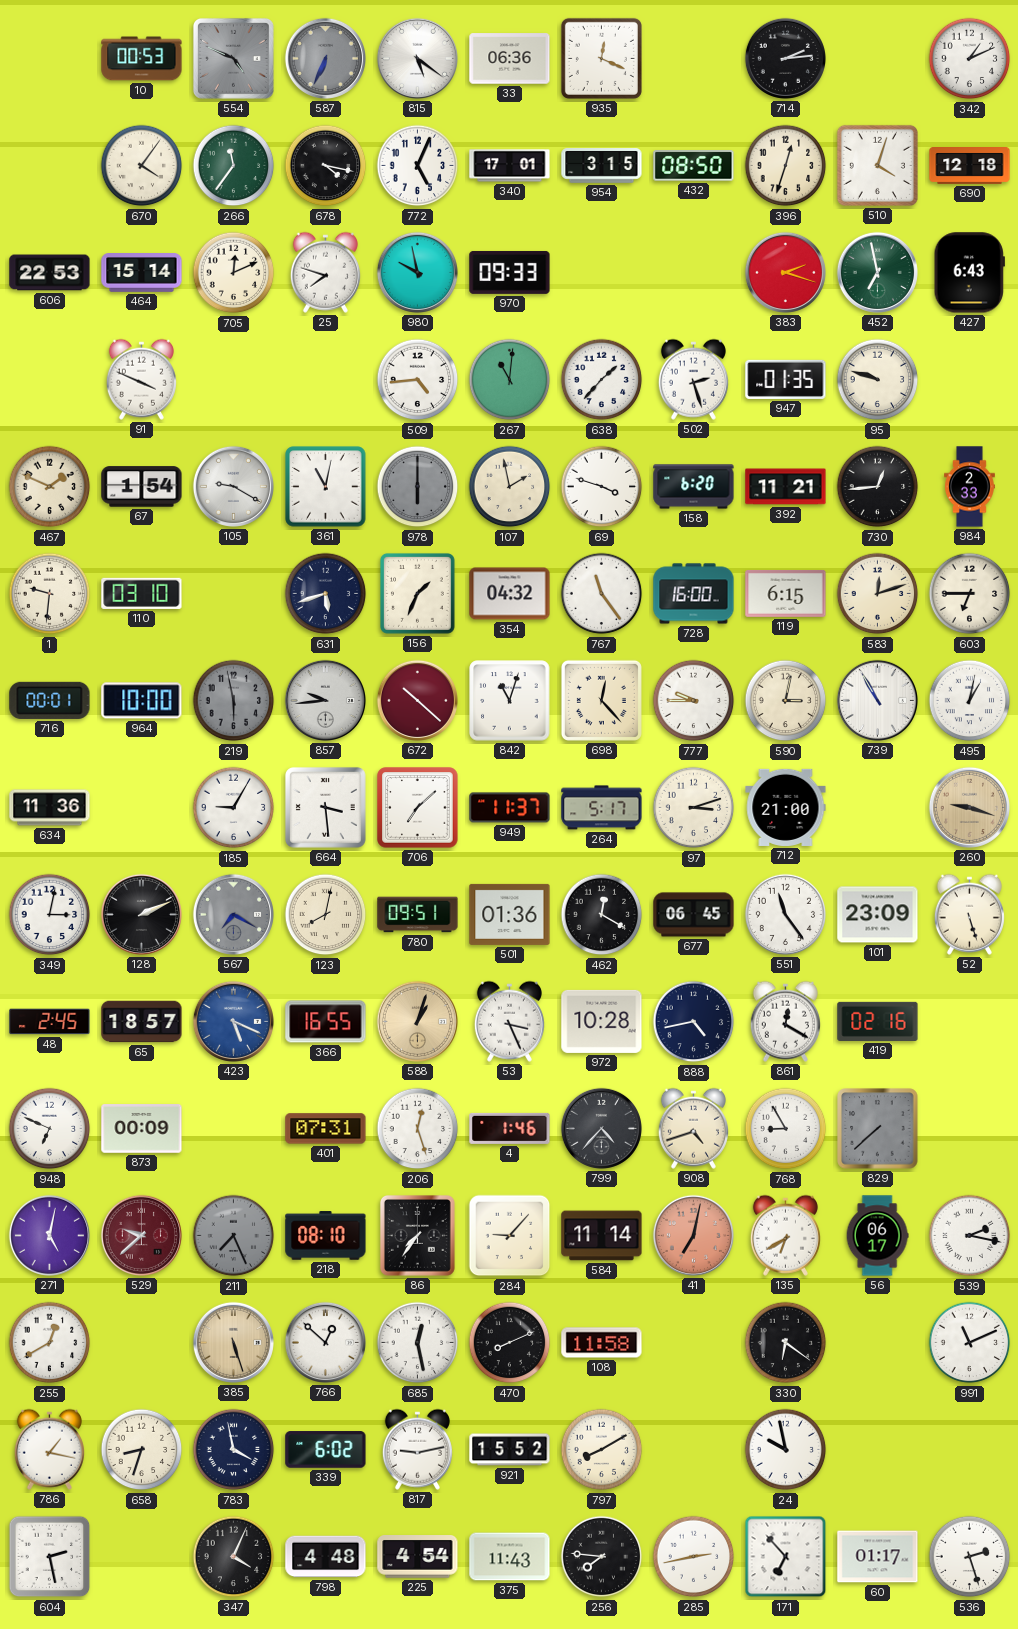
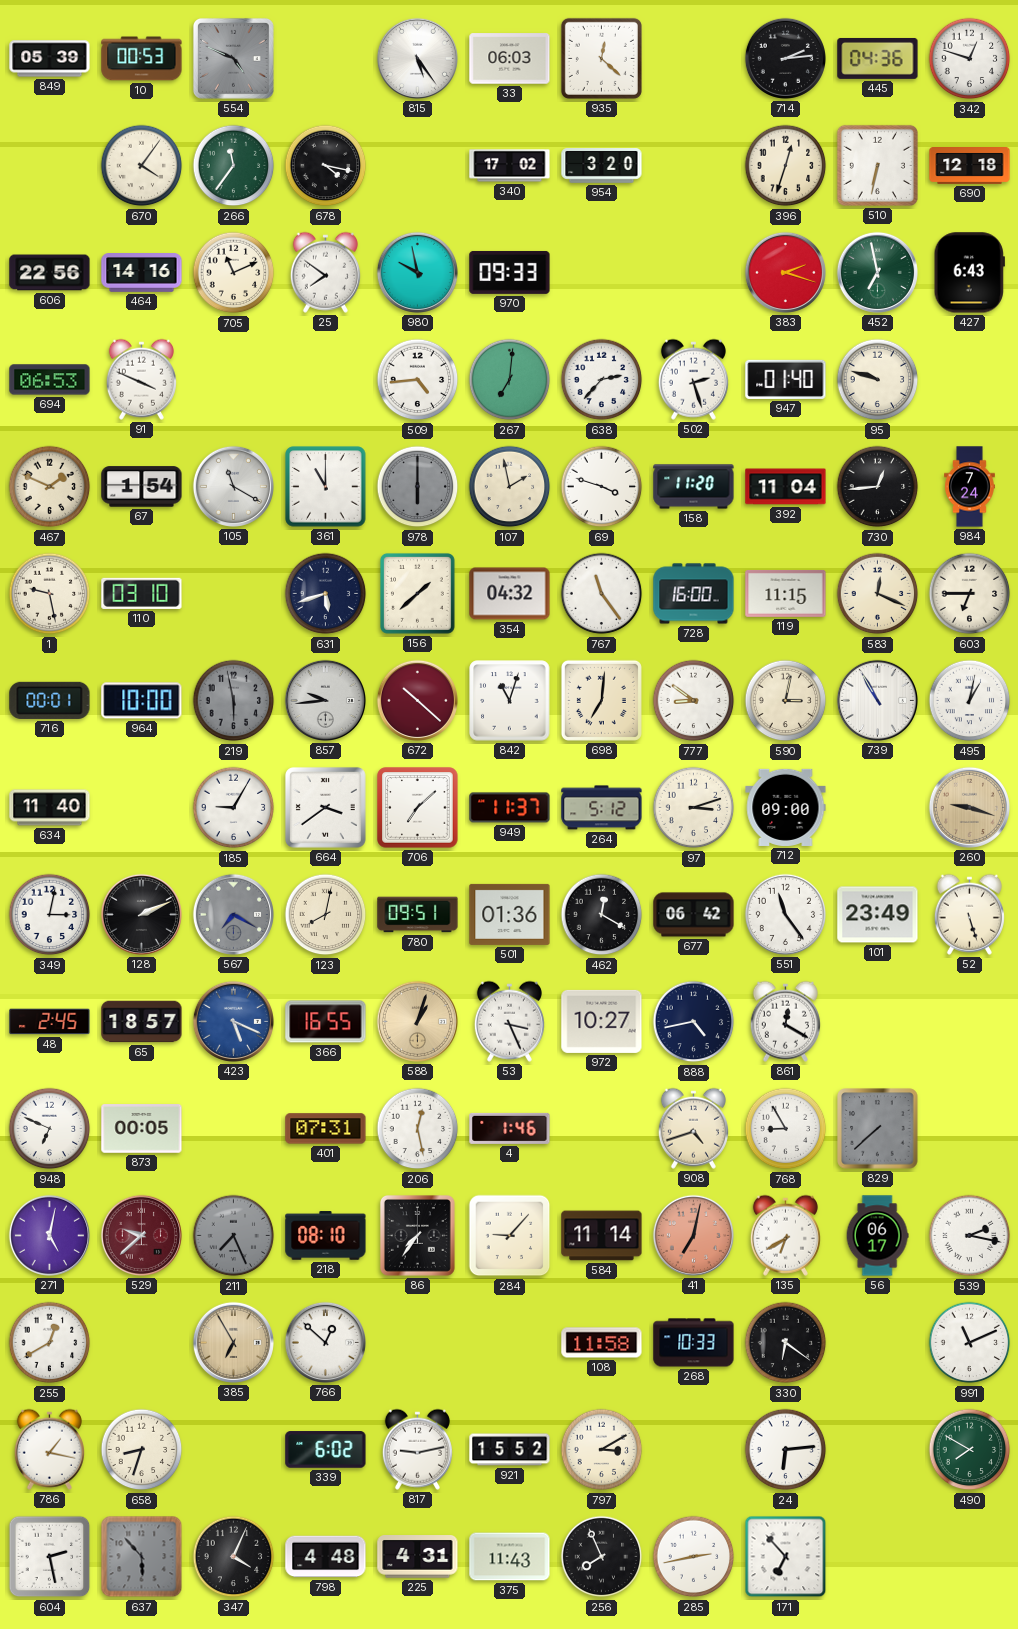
849: none -> 05:39 (50, 59)
587: 6:34 -> none (325, 58)
815: 5:21 -> 5:24 (417, 58)
33: 06:36 -> 06:03 (510, 59)
935: 12:19 -> 12:22 (601, 58)
445: none -> 04:36 (878, 58)
342: 1:11 -> 12:48 (970, 59)
772: 5:04 -> none (418, 166)
340: 17:01 -> 17:02 (510, 166)
954: 3:15 -> 3:20 (602, 166)
432: 08:50 -> none (694, 166)
510: 4:03 -> 6:32 (877, 165)
606: 22:53 -> 22:56 (50, 273)
464: 15:14 -> 14:16 (142, 273)
705: 12:11 -> 11:11 (234, 273)
25: 7:48 -> 7:51 (325, 272)
694: none -> 06:53 (50, 380)
267: 11:01 -> 7:01 (510, 380)
638: 1:37 -> 2:37 (602, 380)
947: 01:35 -> 01:40 (786, 379)
105: 9:20 -> 11:20 (233, 486)
361: 11:02 -> 11:00 (326, 487)
158: 6:20 -> 11:20 (694, 487)
392: 11:21 -> 11:04 (786, 487)
984: 2:33 -> 7:24 (970, 487)
1: 9:31 -> 9:28 (50, 594)
156: 1:34 -> 1:38 (417, 593)
119: 6:15 -> 11:15 (786, 593)
583: 12:12 -> 12:19 (878, 594)
698: 12:23 -> 7:01 (601, 700)
777: 9:45 -> 8:51 (694, 701)
634: 11:36 -> 11:40 (50, 808)
664: 3:29 -> 3:39 (325, 807)
264: 5:17 -> 5:12 (602, 808)
712: 21:00 -> 09:00 (786, 807)
677: 06:45 -> 06:42 (694, 915)
101: 23:09 -> 23:49 (878, 915)
972: 10:28 -> 10:27 (602, 1021)
419: 02:16 -> none (878, 1021)
873: 00:09 -> 00:05 (142, 1129)
206: 12:27 -> 12:28 (418, 1129)
799: 4:37 -> none (601, 1128)
385: 5:27 -> 6:55 (233, 1342)
685: 12:28 -> none (418, 1343)
470: 8:11 -> none (510, 1343)
268: none -> 10:33 (694, 1343)
783: 3:58 -> none (234, 1450)
797: 8:10 -> 3:10 (602, 1450)
24: 9:58 -> 6:14 (786, 1450)
490: none -> 7:50 (970, 1450)
637: none -> 5:53 (142, 1557)
225: 4:54 -> 4:31 (418, 1557)
256: 7:46 -> 7:56 (602, 1557)
60: 01:17 -> none (878, 1557)
536: 2:27 -> none (970, 1557)
